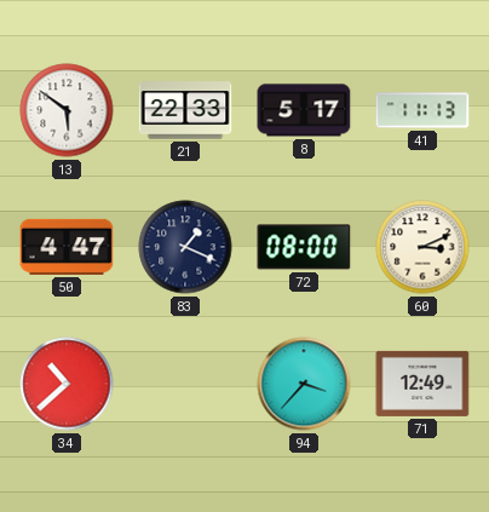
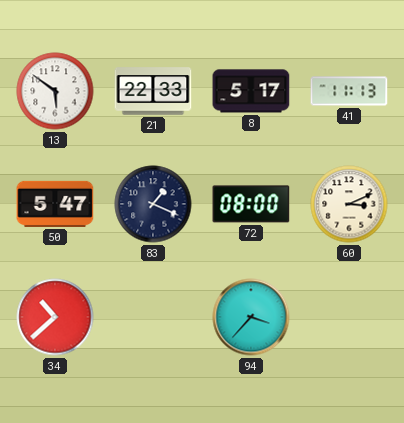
50: 4:47 -> 5:47 (55, 204)
71: 12:49 -> none (422, 384)
